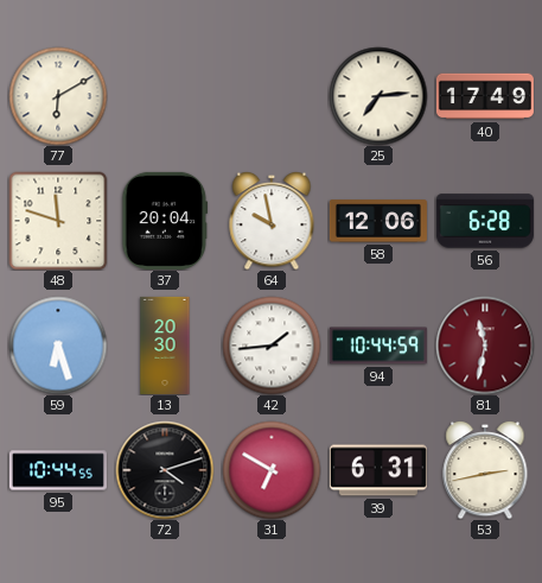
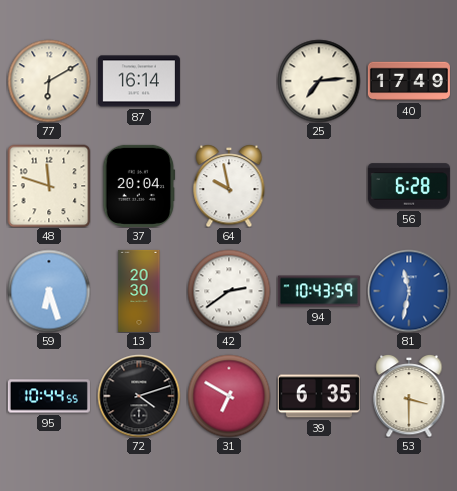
87: none -> 16:14 (139, 81)
58: 12:06 -> none (378, 221)
42: 1:44 -> 2:39 (229, 291)
94: 10:44 -> 10:43 (319, 291)
81 dial: burgundy -> blue (409, 291)
39: 6:31 -> 6:35 (319, 396)
53: 2:43 -> 3:30 (409, 396)
